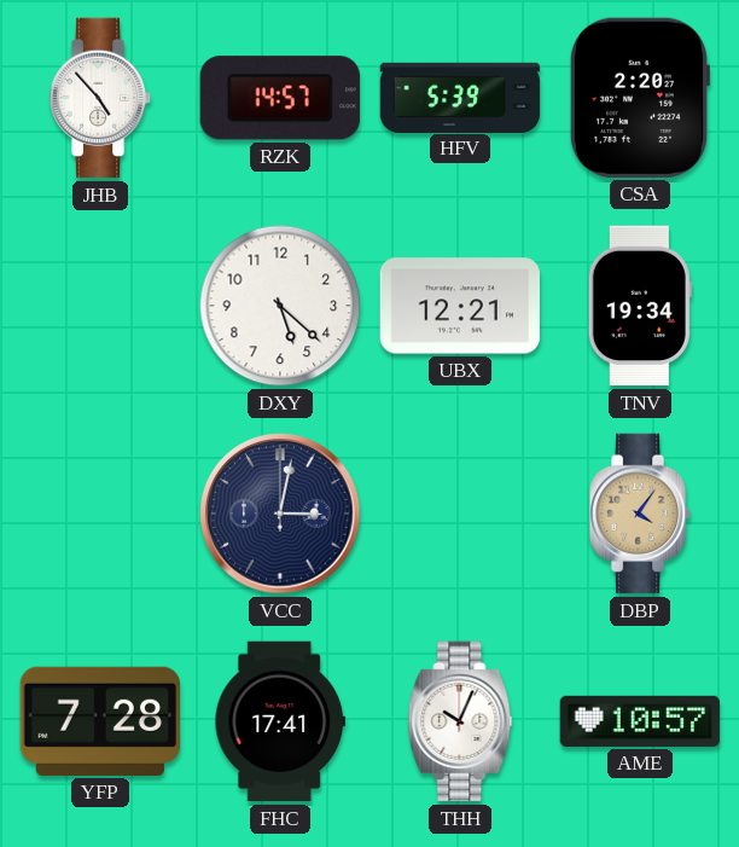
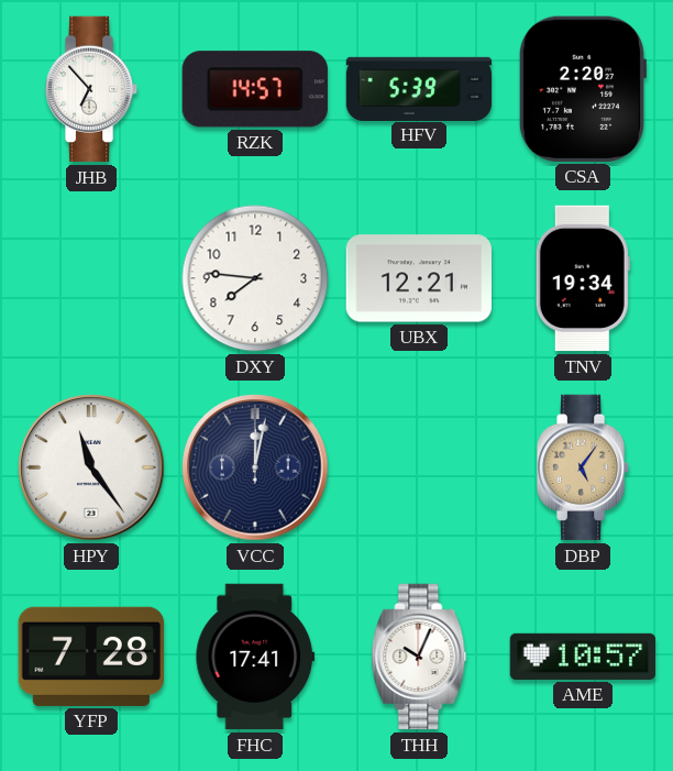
JHB: 4:53 -> 6:53 (91, 89)
DXY: 5:22 -> 7:46 (255, 278)
HPY: none -> 11:24 (91, 467)
VCC: 3:02 -> 12:02 (255, 467)
DBP: 4:06 -> 5:06 (583, 467)
